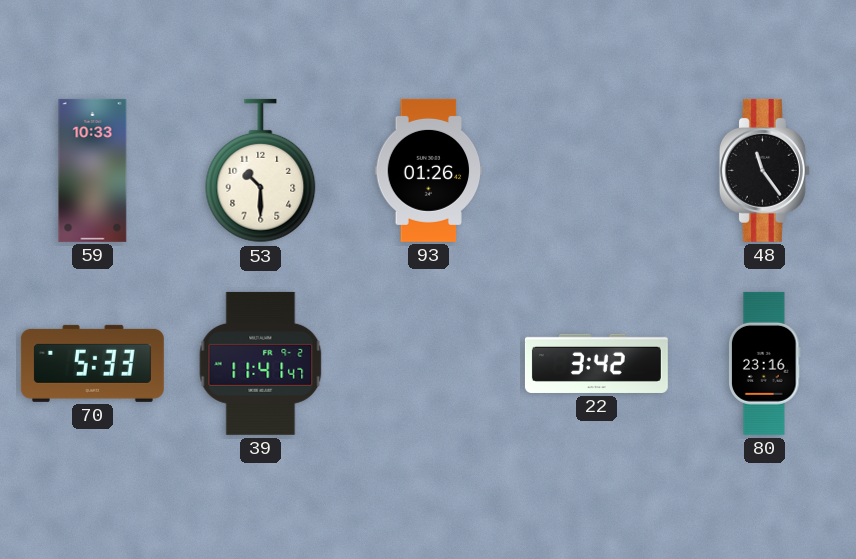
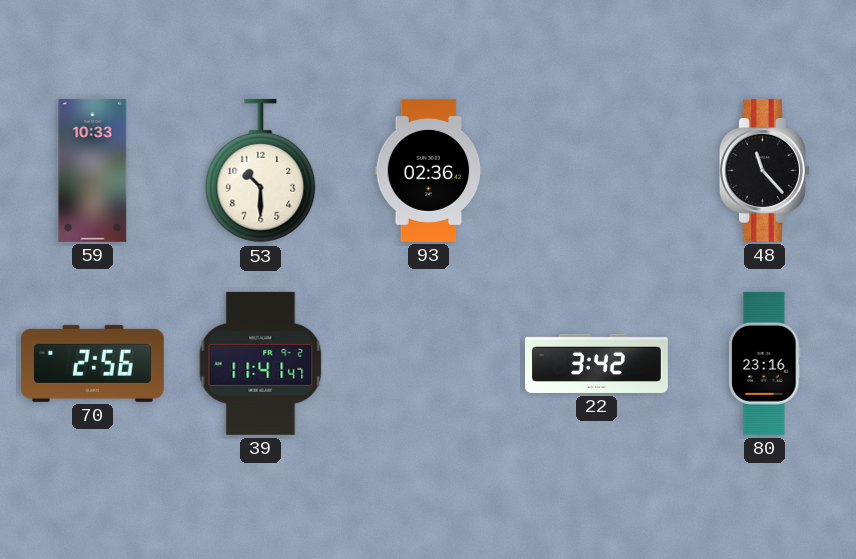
93: 01:26 -> 02:36 (429, 170)
48: 11:24 -> 11:23 (764, 170)
70: 5:33 -> 2:56 (92, 363)
